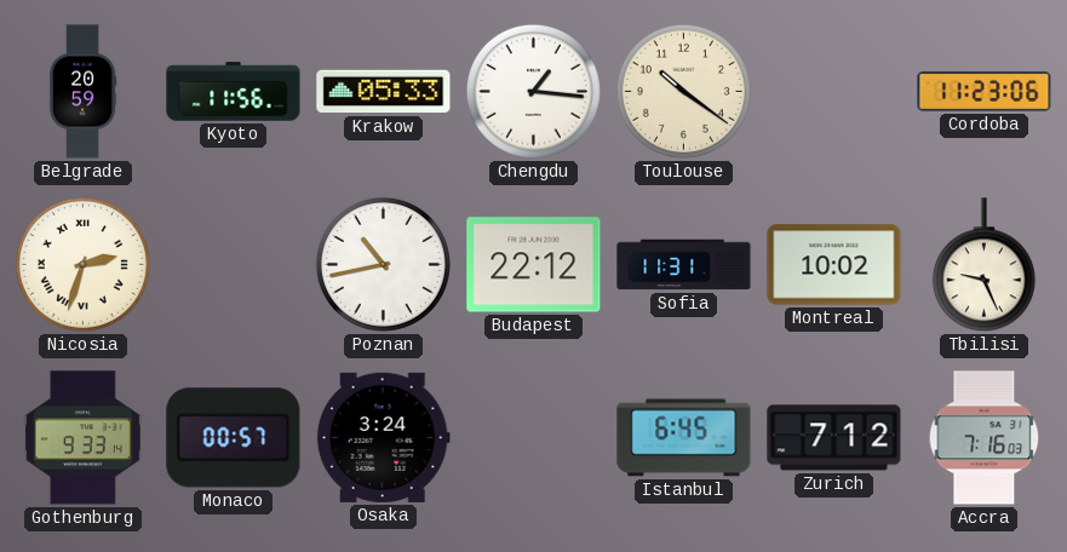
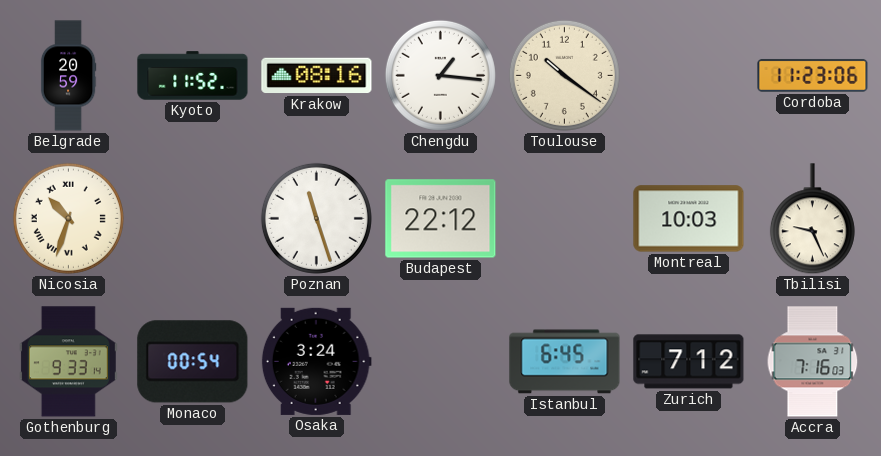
Kyoto: 11:56 -> 11:52 (193, 76)
Krakow: 05:33 -> 08:16 (317, 76)
Nicosia: 2:33 -> 10:33 (68, 218)
Poznan: 10:43 -> 11:27 (316, 218)
Sofia: 11:31 -> none (684, 265)
Montreal: 10:02 -> 10:03 (689, 219)
Monaco: 00:57 -> 00:54 (193, 362)
